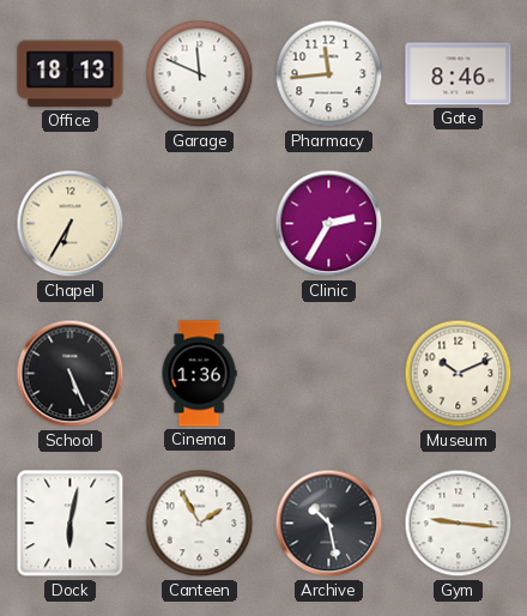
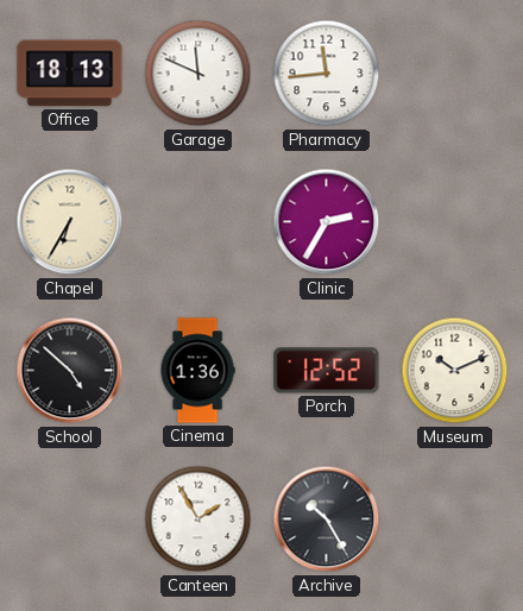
Gate: 8:46 -> none (459, 74)
School: 5:26 -> 4:52 (70, 371)
Porch: none -> 12:52 (327, 371)
Dock: 6:02 -> none (71, 524)
Archive: 10:28 -> 10:25 (327, 519)
Gym: 9:16 -> none (459, 524)
